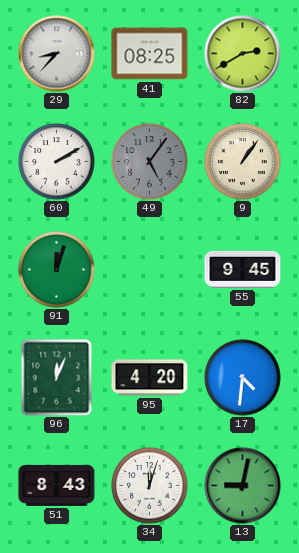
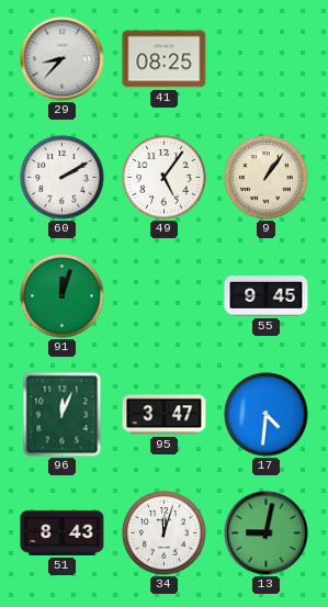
82: 2:40 -> none (243, 54)
49 dial: grey -> white (165, 178)
95: 4:20 -> 3:47 (165, 415)
